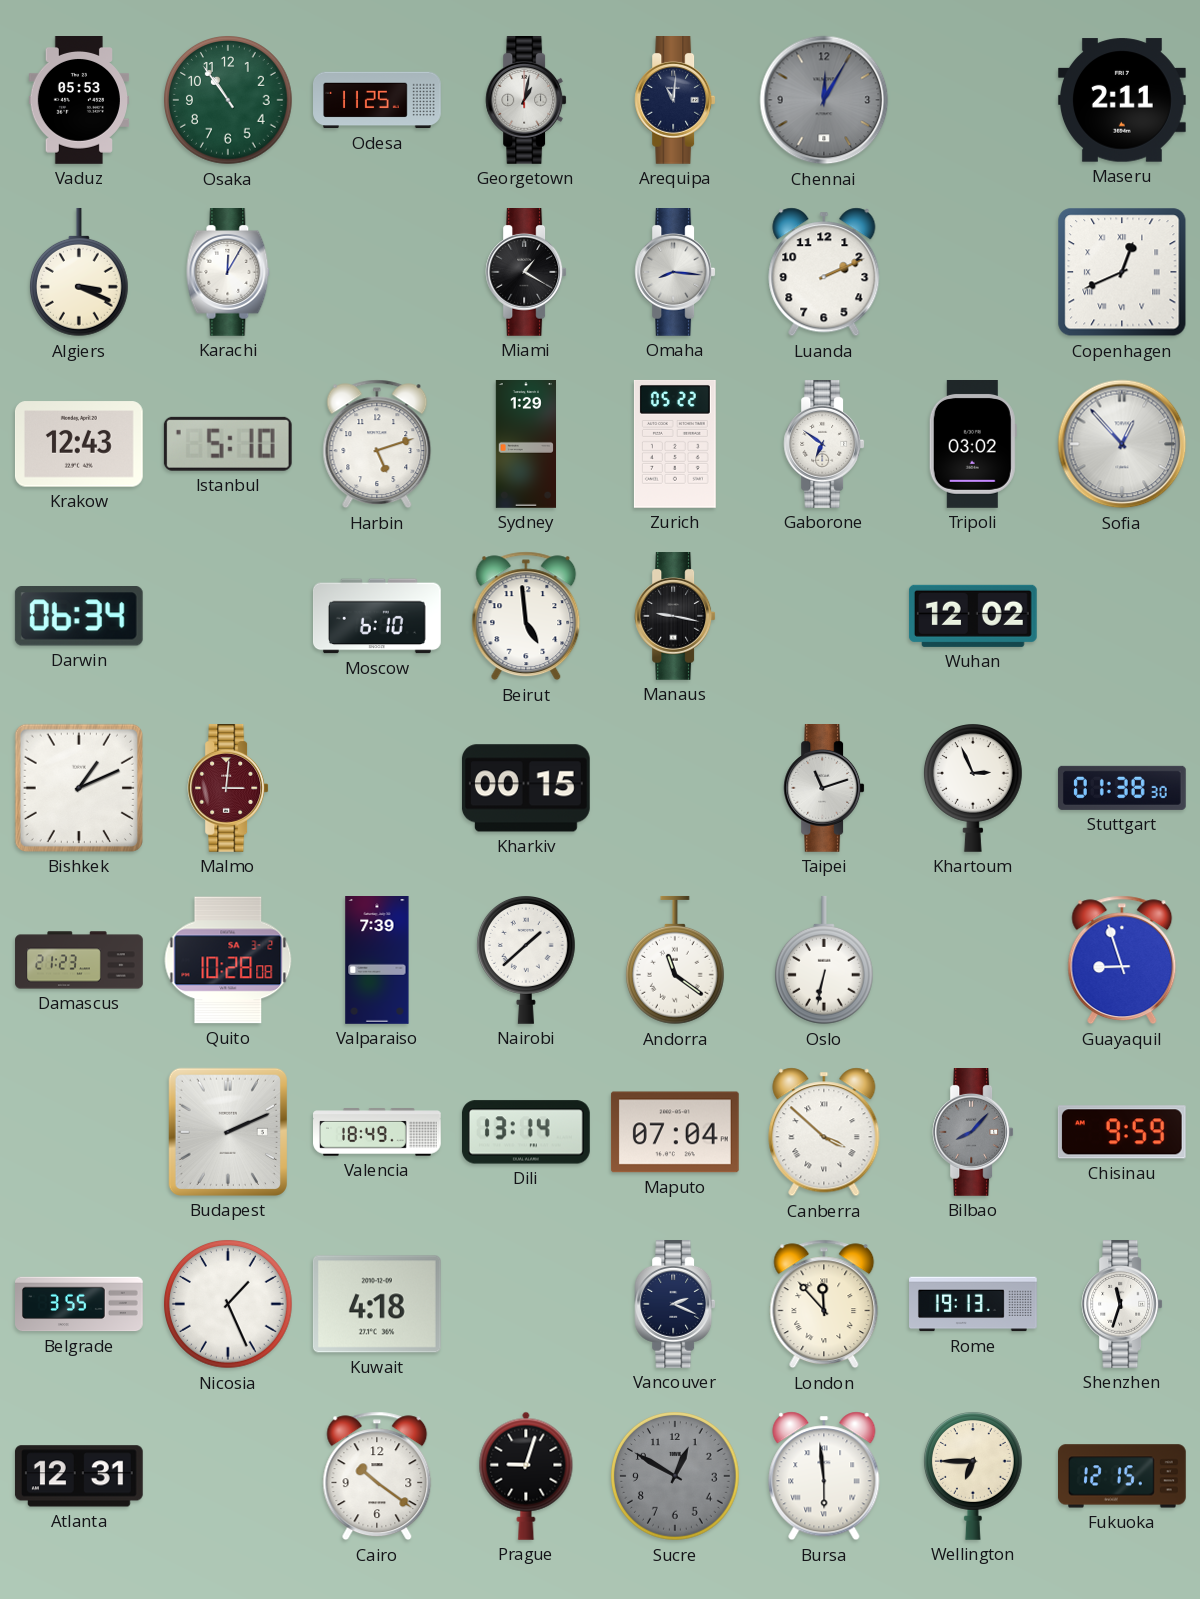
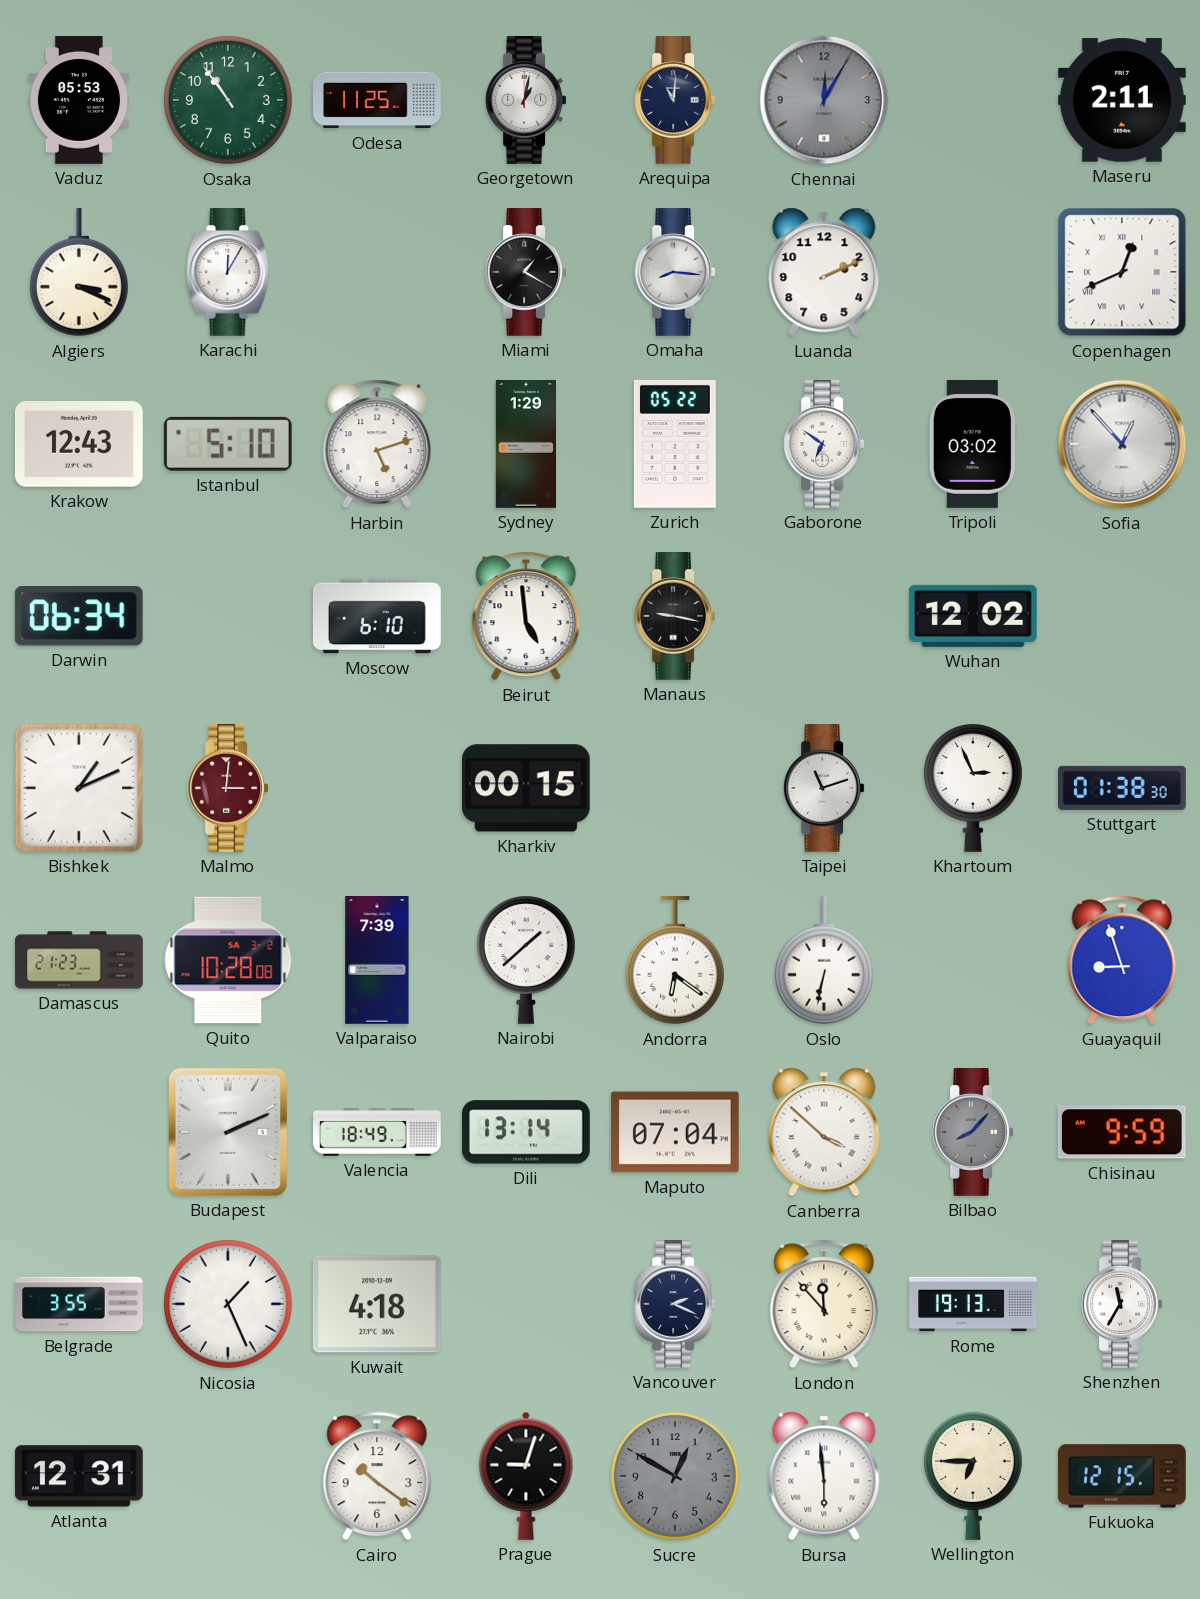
Andorra: 11:21 -> 6:21 (675, 961)
Shenzhen: 11:33 -> 11:35 (1122, 1305)
